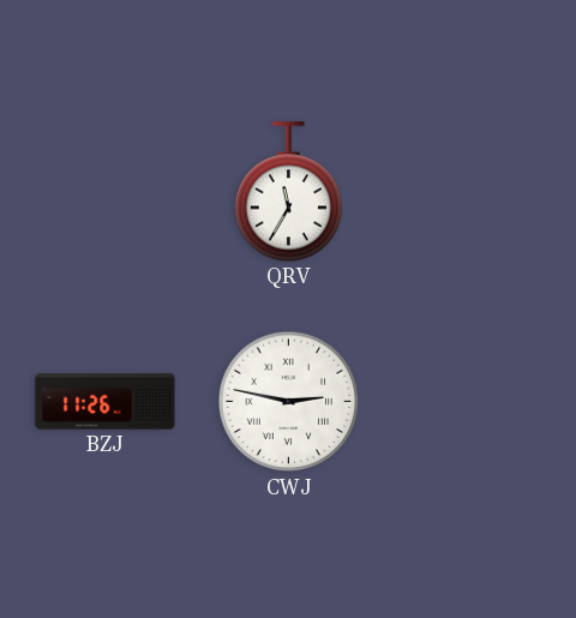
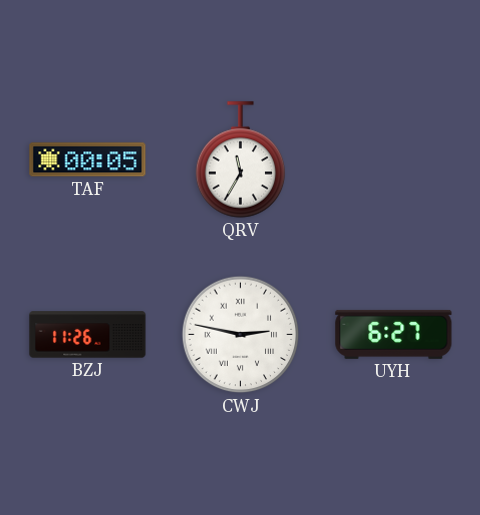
TAF: none -> 00:05 (88, 160)
UYH: none -> 6:27 (394, 334)
